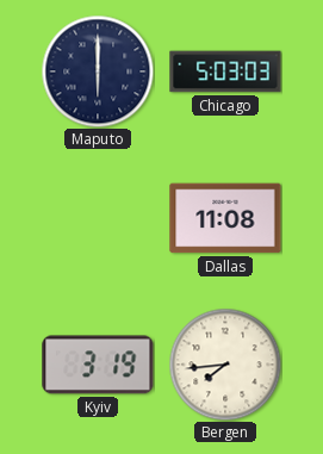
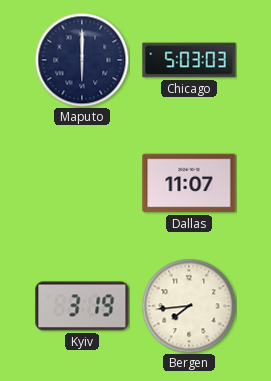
Dallas: 11:08 -> 11:07 (189, 183)
